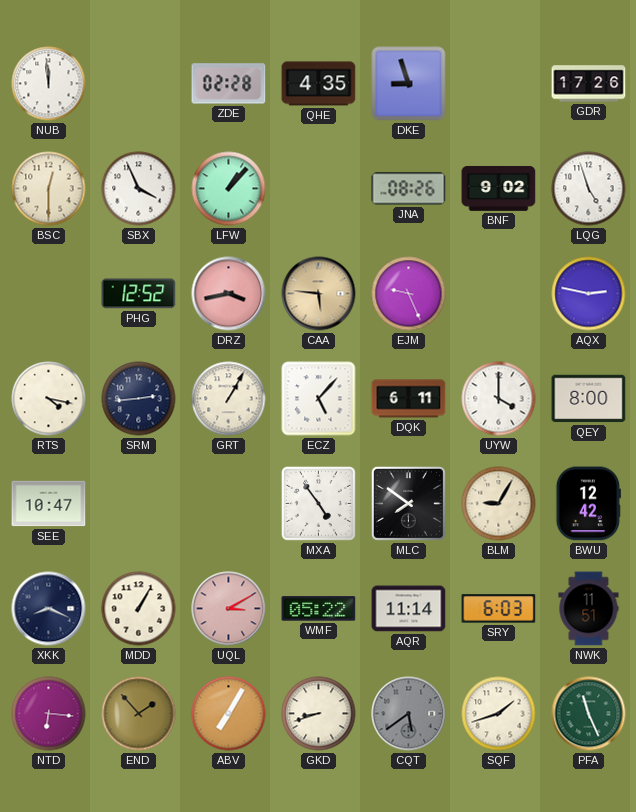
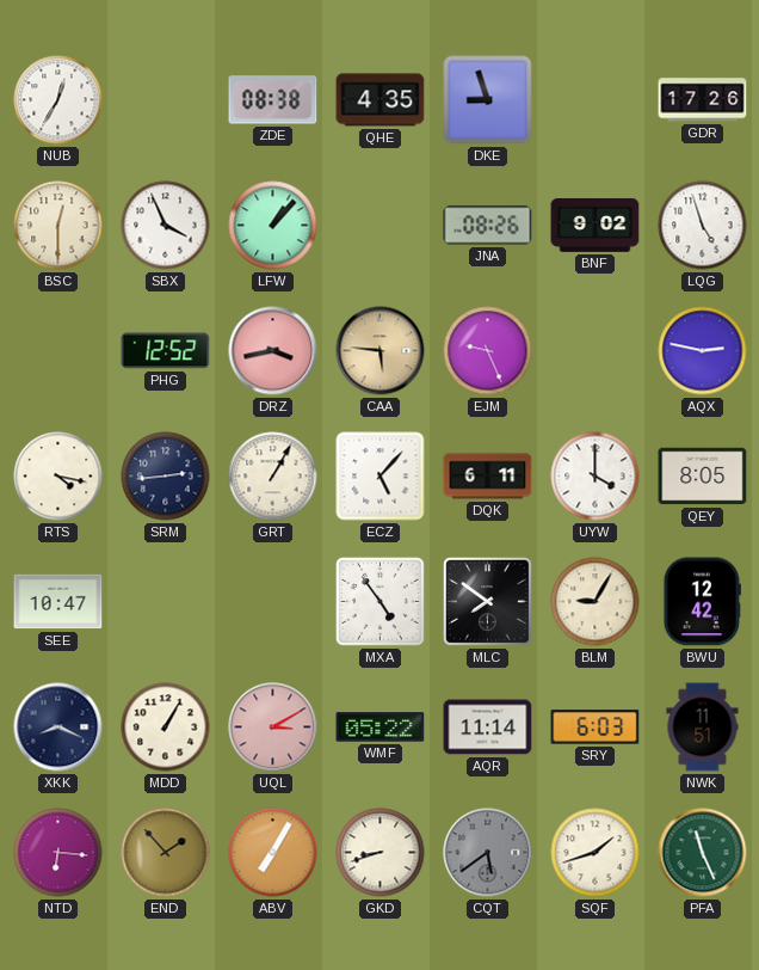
NUB: 11:59 -> 12:35 (58, 100)
ZDE: 02:28 -> 08:38 (273, 100)
QEY: 8:00 -> 8:05 (703, 477)
